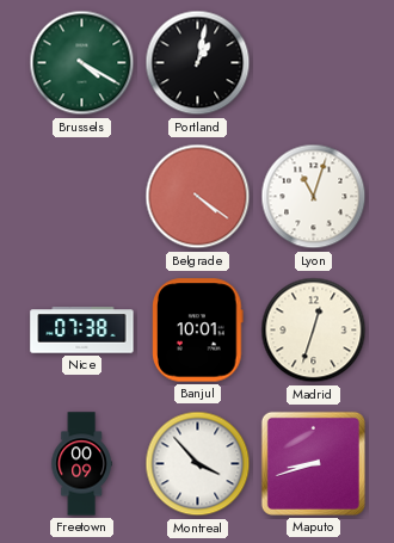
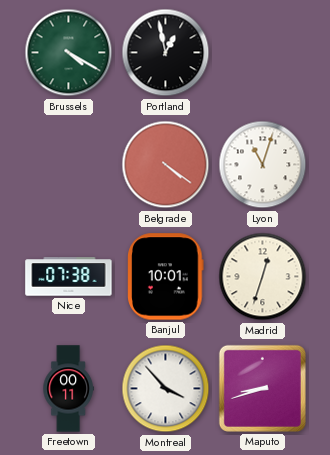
Portland: 1:02 -> 12:58 (166, 53)
Freetown: 00:09 -> 00:11 (68, 389)
